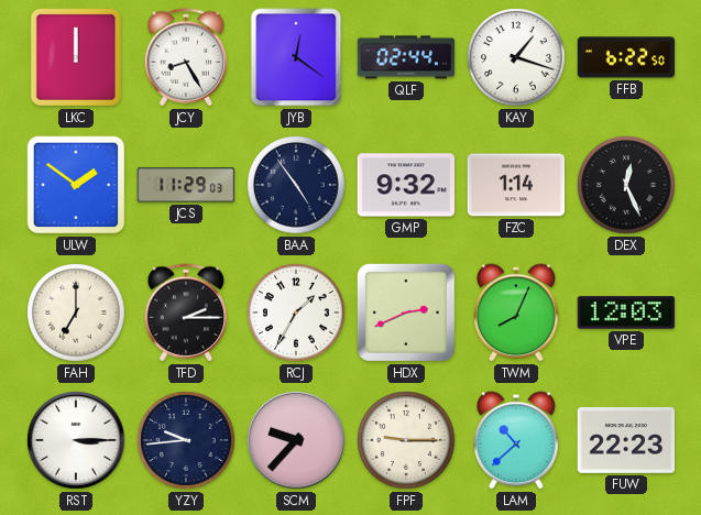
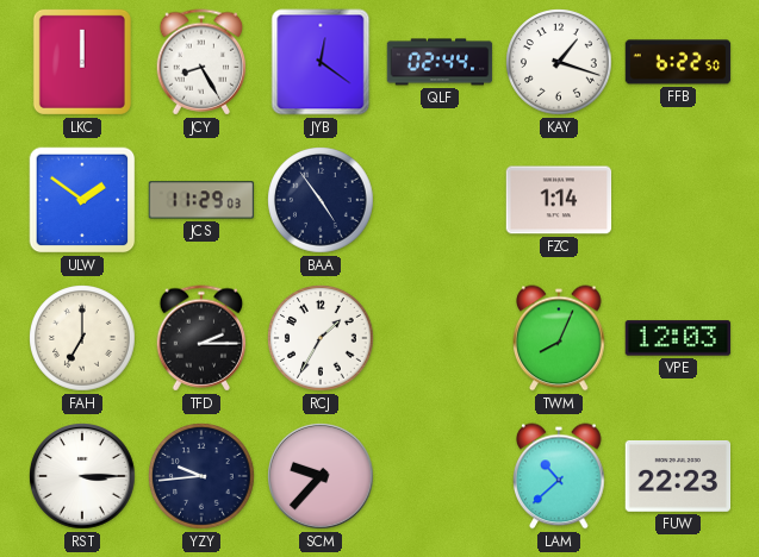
GMP: 9:32 -> none (406, 185)
DEX: 12:26 -> none (626, 185)
HDX: 2:41 -> none (406, 313)
FPF: 9:15 -> none (406, 440)
